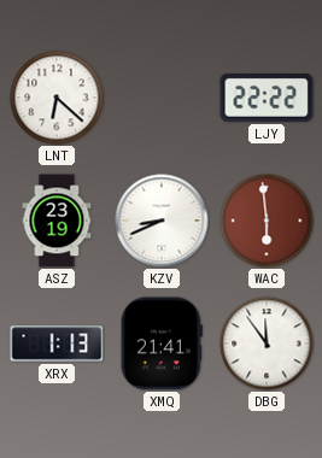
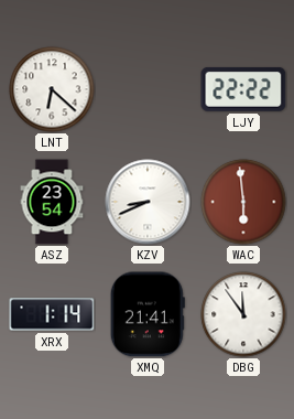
ASZ: 23:19 -> 23:54 (52, 202)
XRX: 1:13 -> 1:14 (52, 314)
